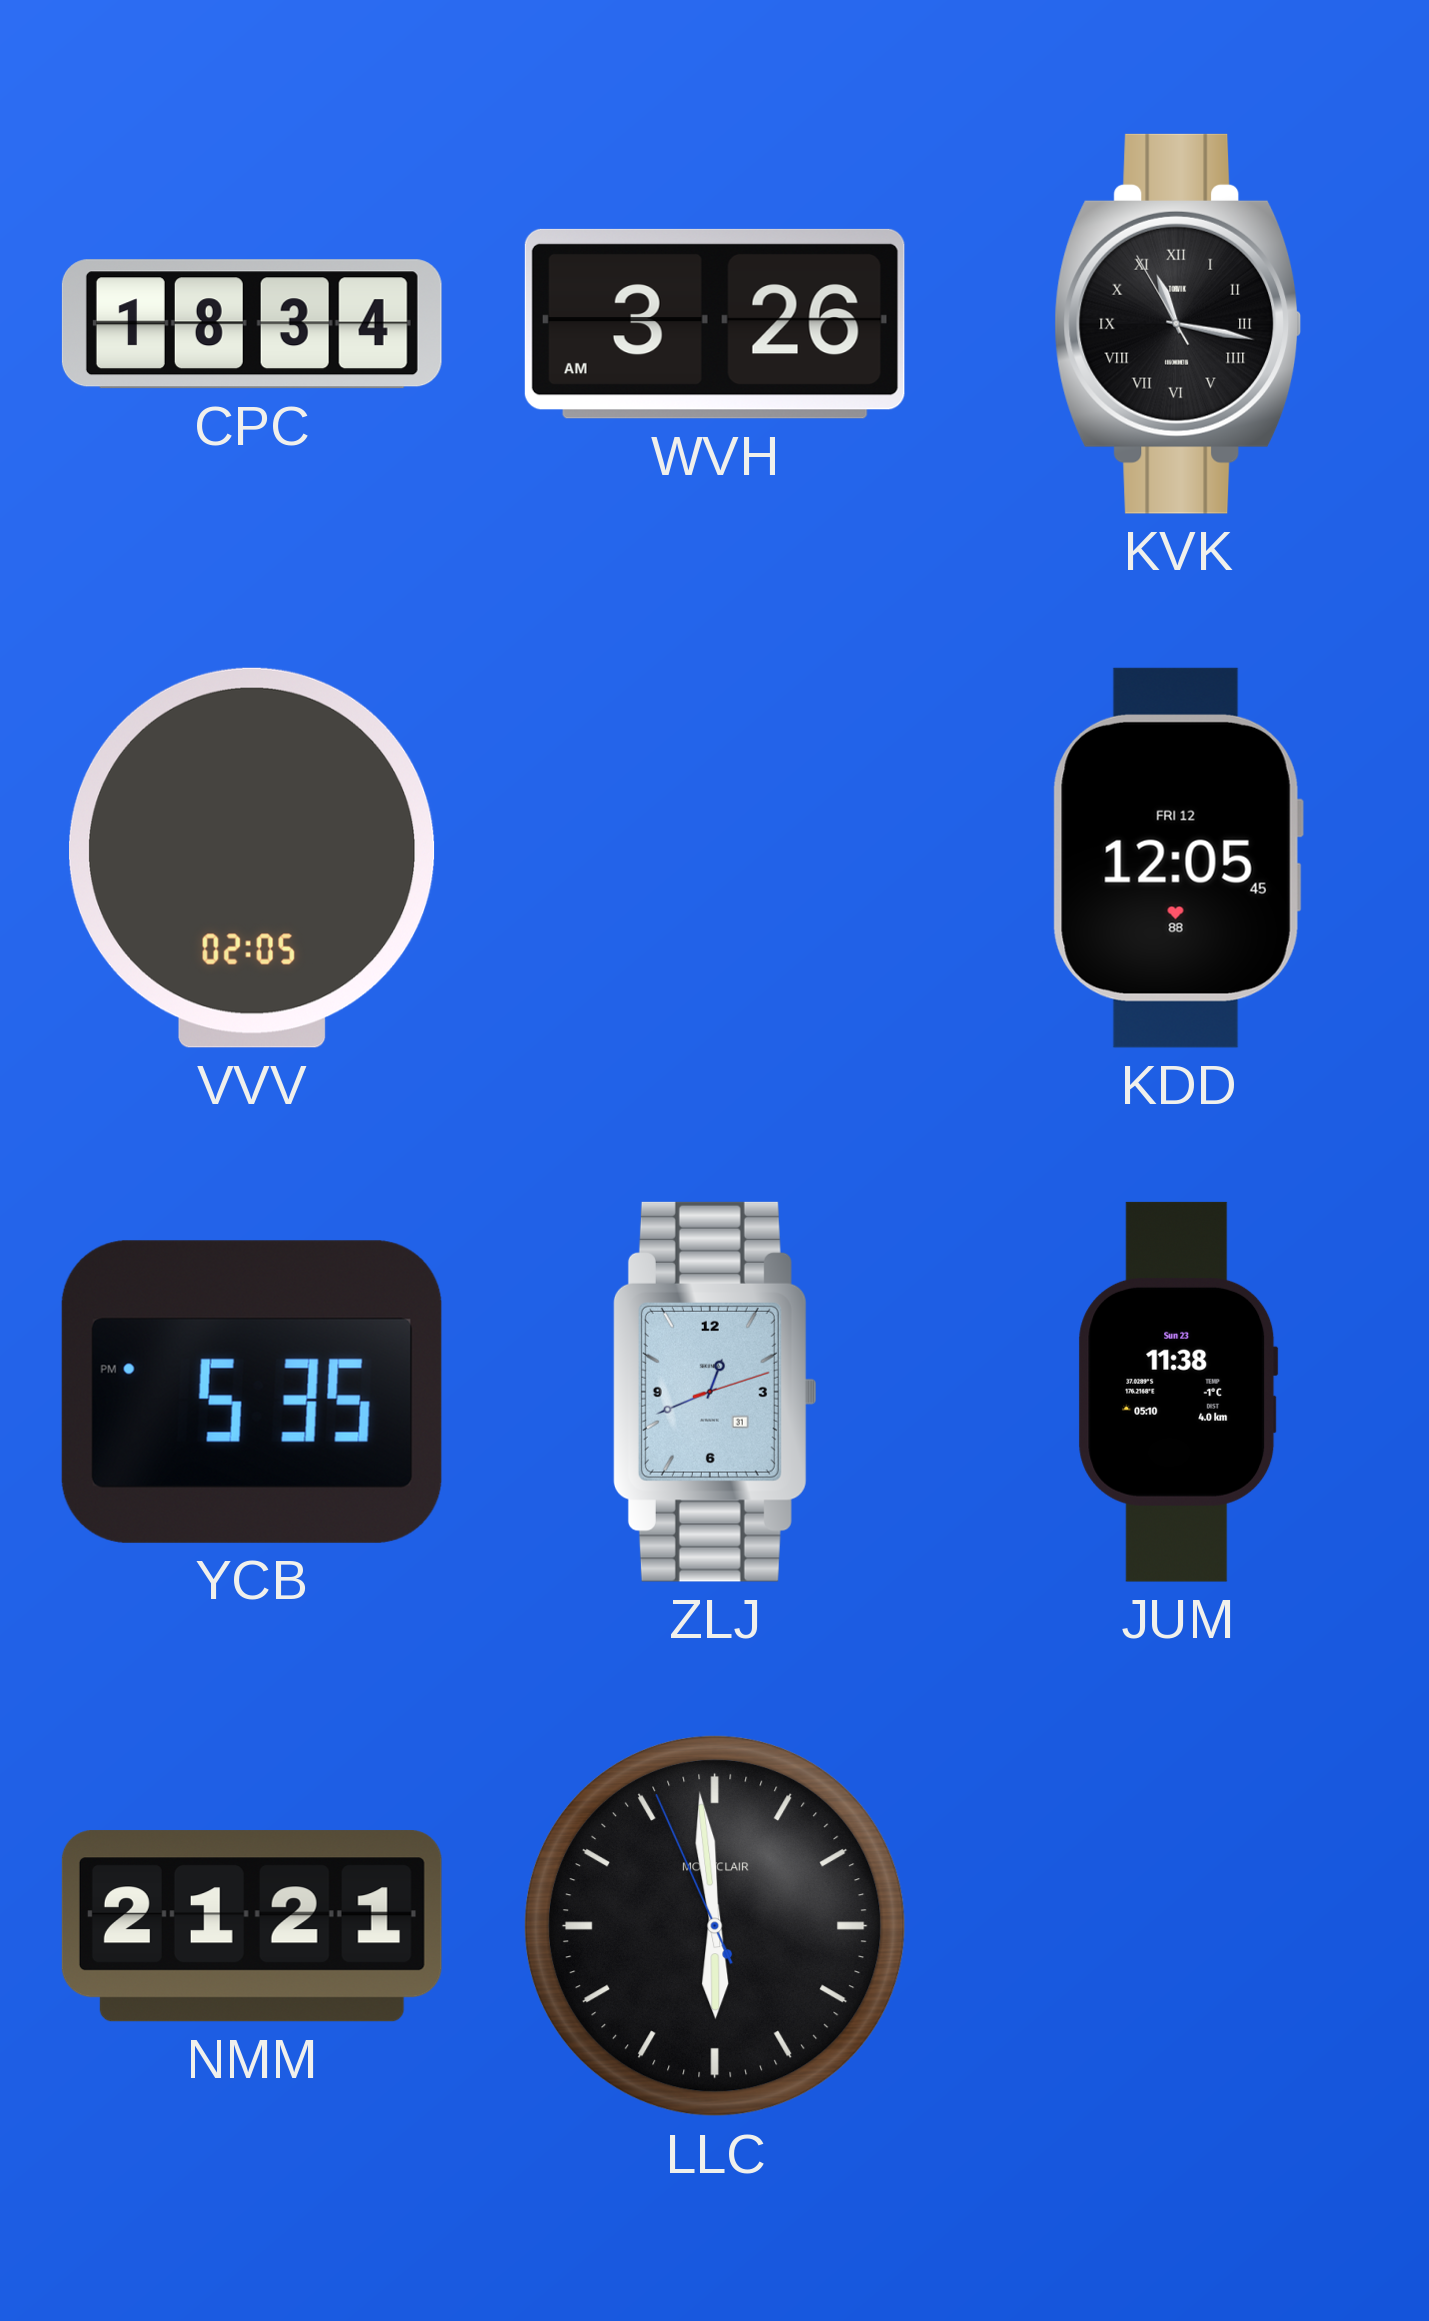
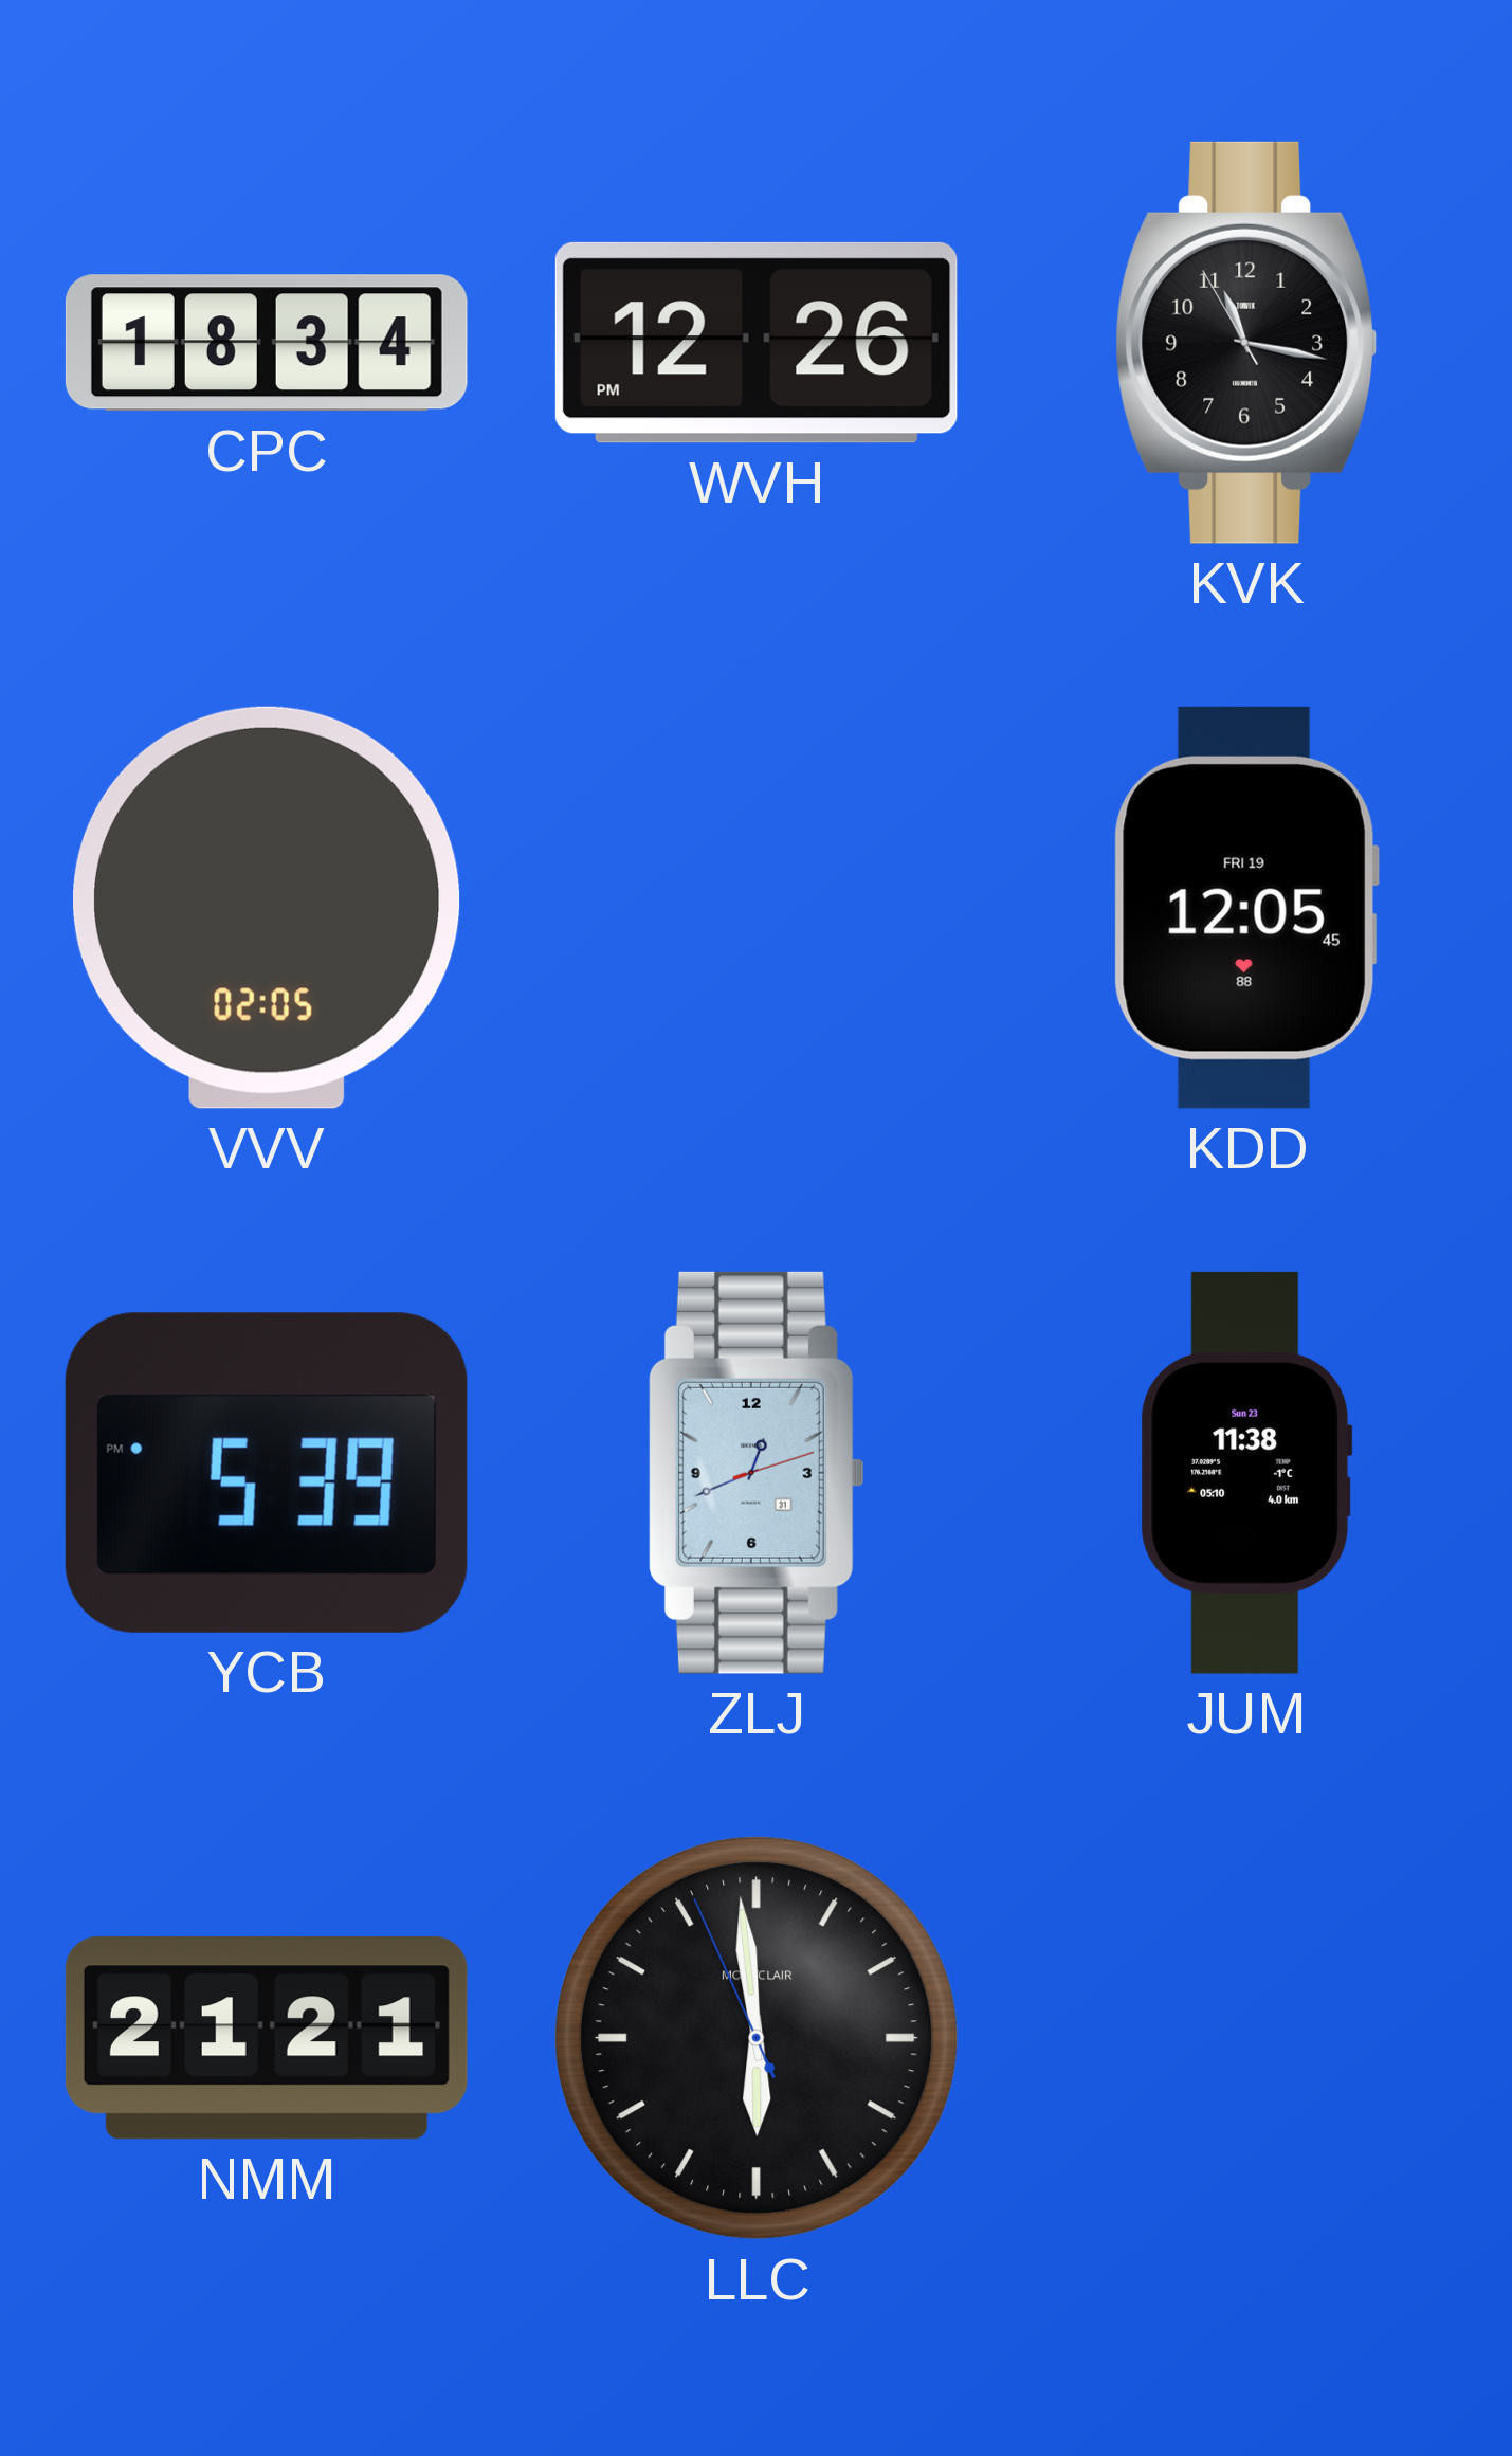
WVH: 3:26 -> 12:26 (757, 343)
KVK numerals: Roman -> Arabic (1246, 343)
KDD date: FRI 12 -> FRI 19 (1246, 908)
YCB: 5:35 -> 5:39 (267, 1473)
